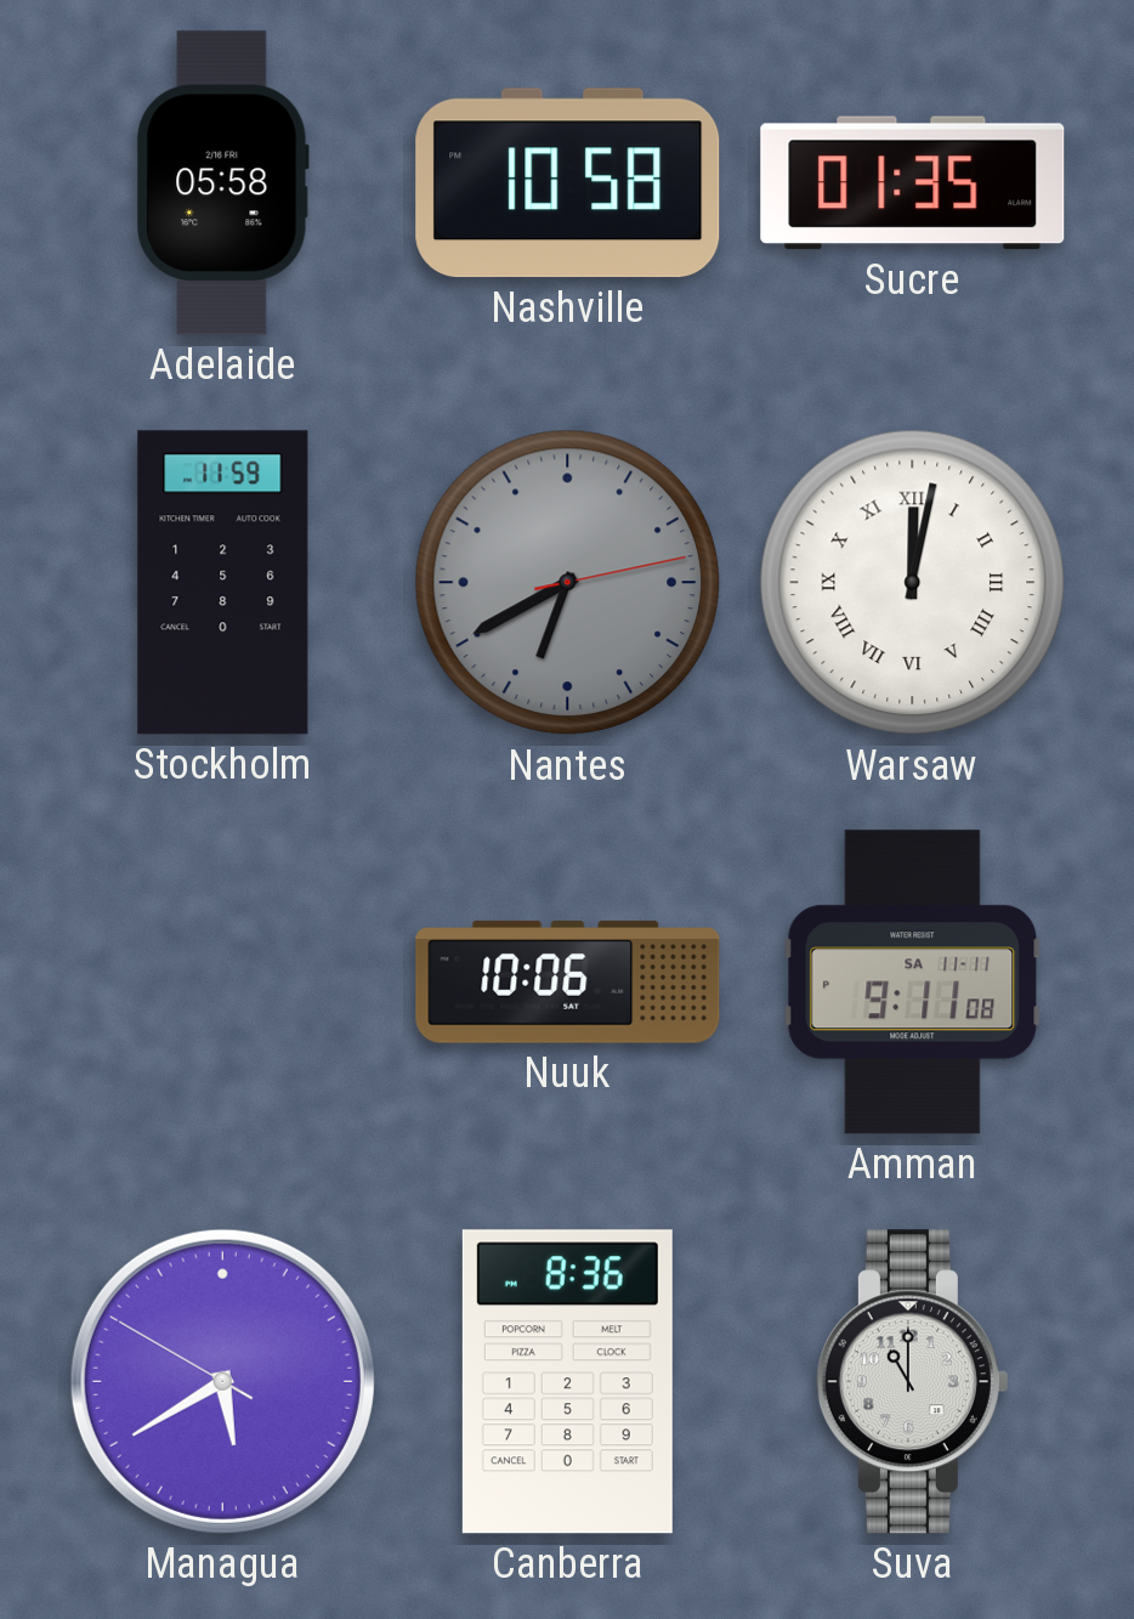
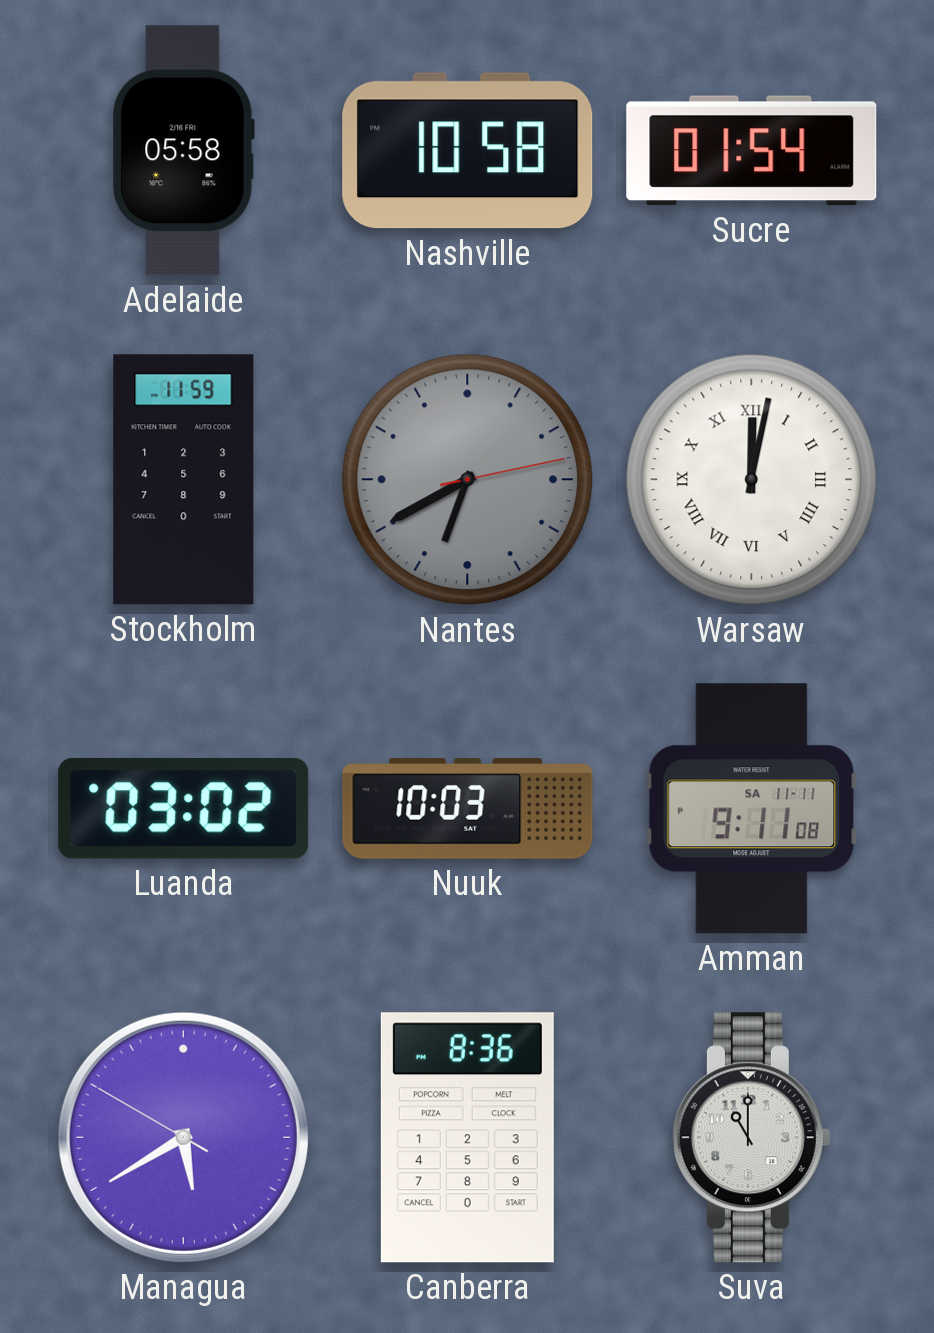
Sucre: 01:35 -> 01:54 (752, 151)
Luanda: none -> 03:02 (184, 808)
Nuuk: 10:06 -> 10:03 (468, 809)
